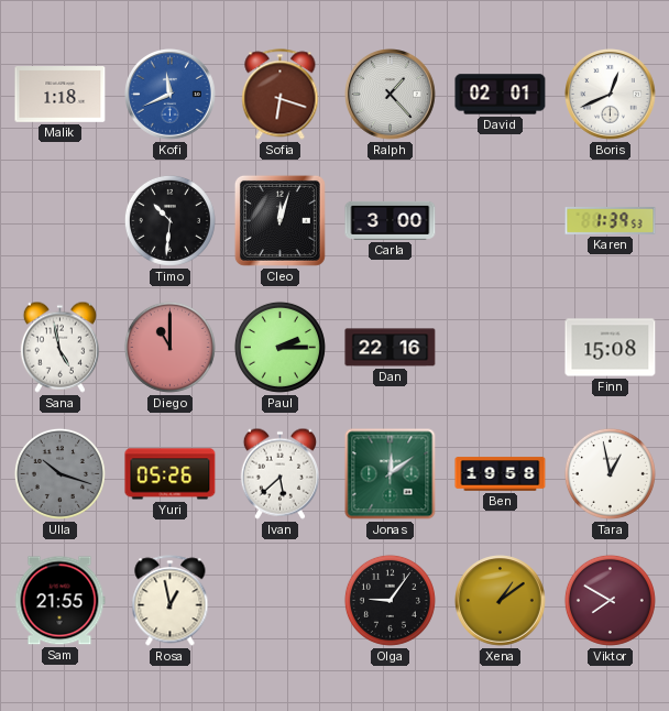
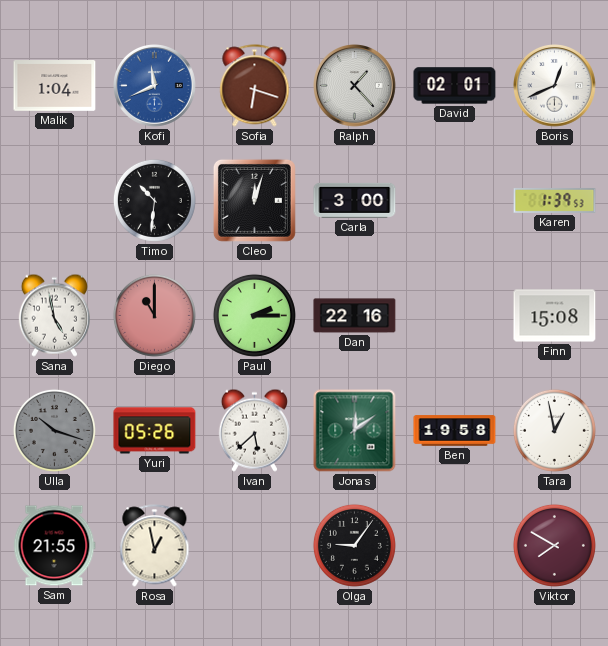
Malik: 1:18 -> 1:04 (55, 86)
Xena: 1:09 -> none (501, 601)
